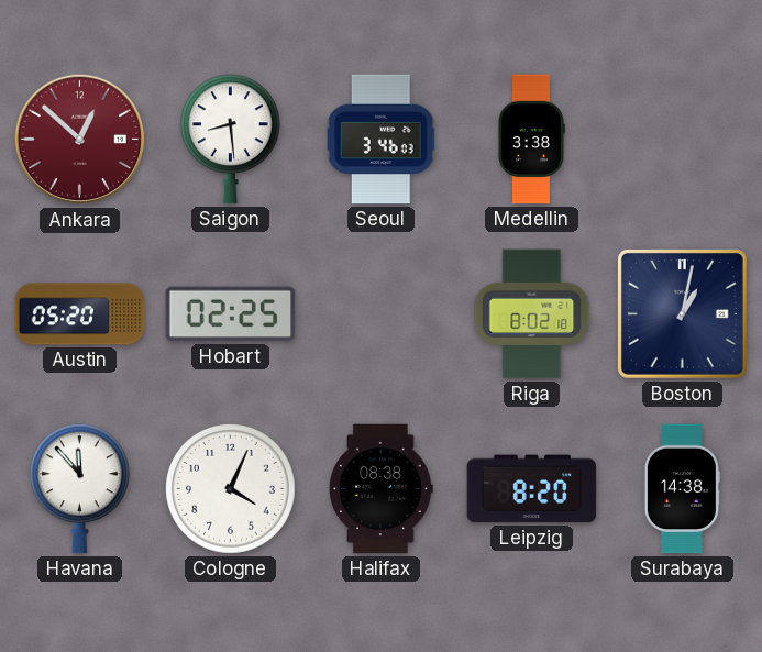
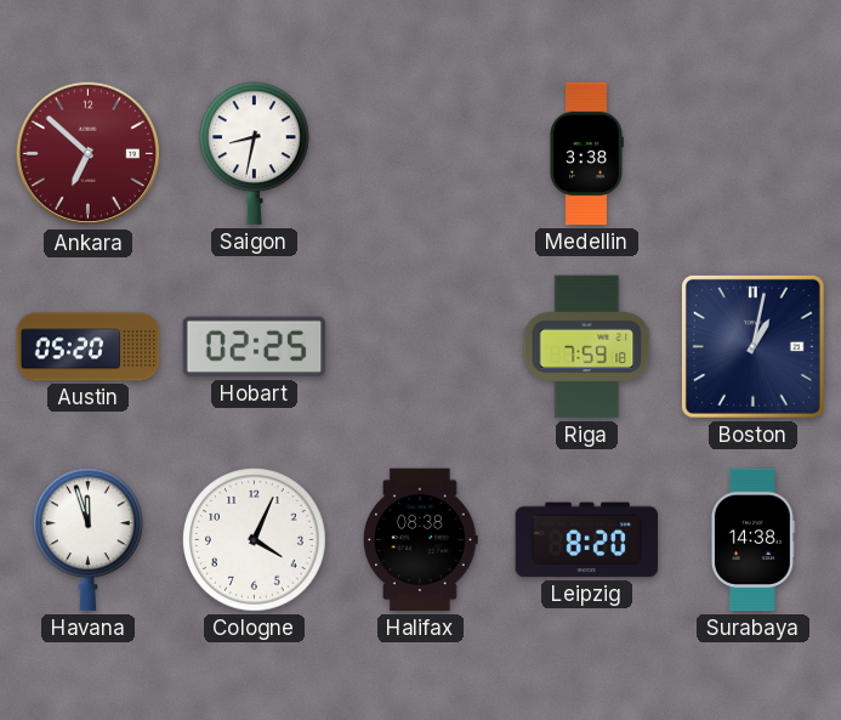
Ankara: 12:52 -> 6:52 (89, 154)
Saigon: 8:29 -> 8:32 (255, 154)
Seoul: 3:46 -> none (383, 140)
Riga: 8:02 -> 7:59 (587, 347)
Havana: 11:53 -> 11:57 (89, 540)
